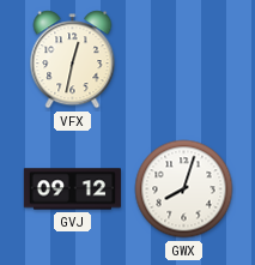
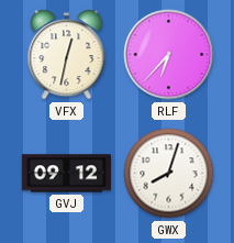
RLF: none -> 6:37 (169, 55)
